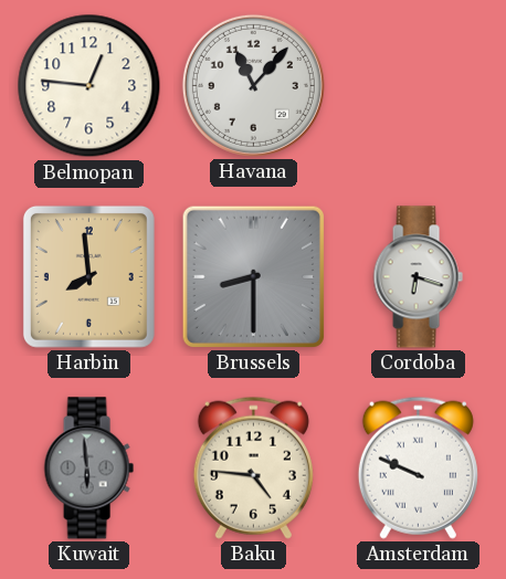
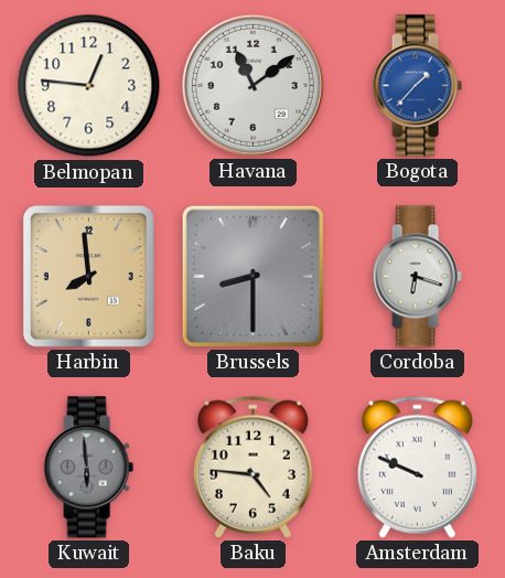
Havana: 11:07 -> 11:09 (253, 85)
Bogota: none -> 1:37 (417, 86)
